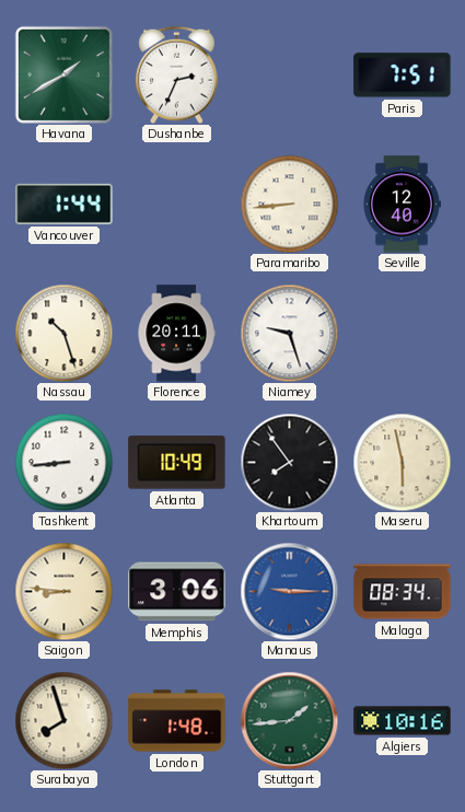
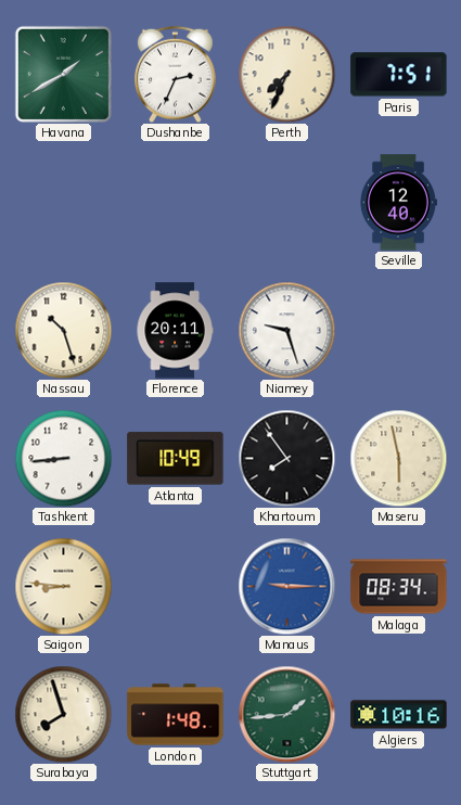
Perth: none -> 7:34 (286, 74)
Vancouver: 1:44 -> none (65, 204)
Paramaribo: 8:44 -> none (289, 204)
Memphis: 3:06 -> none (177, 592)
